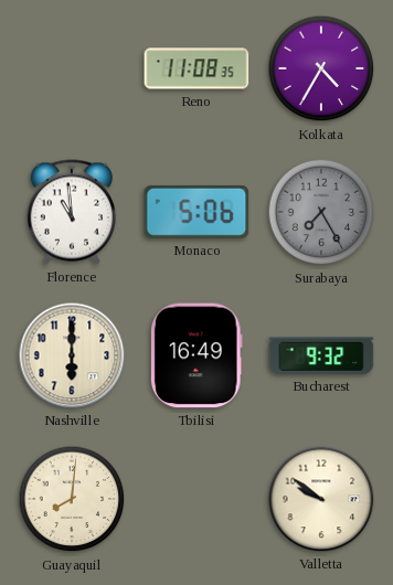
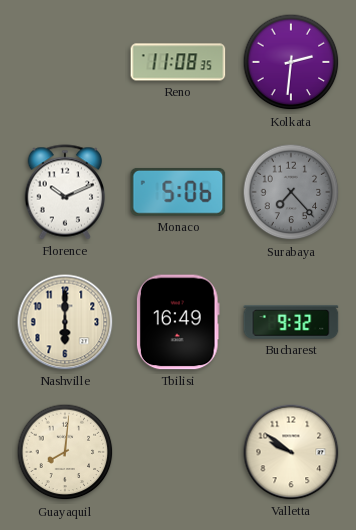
Kolkata: 4:35 -> 2:31 (291, 62)
Florence: 10:59 -> 10:11 (65, 192)
Surabaya: 7:25 -> 7:23 (291, 192)
